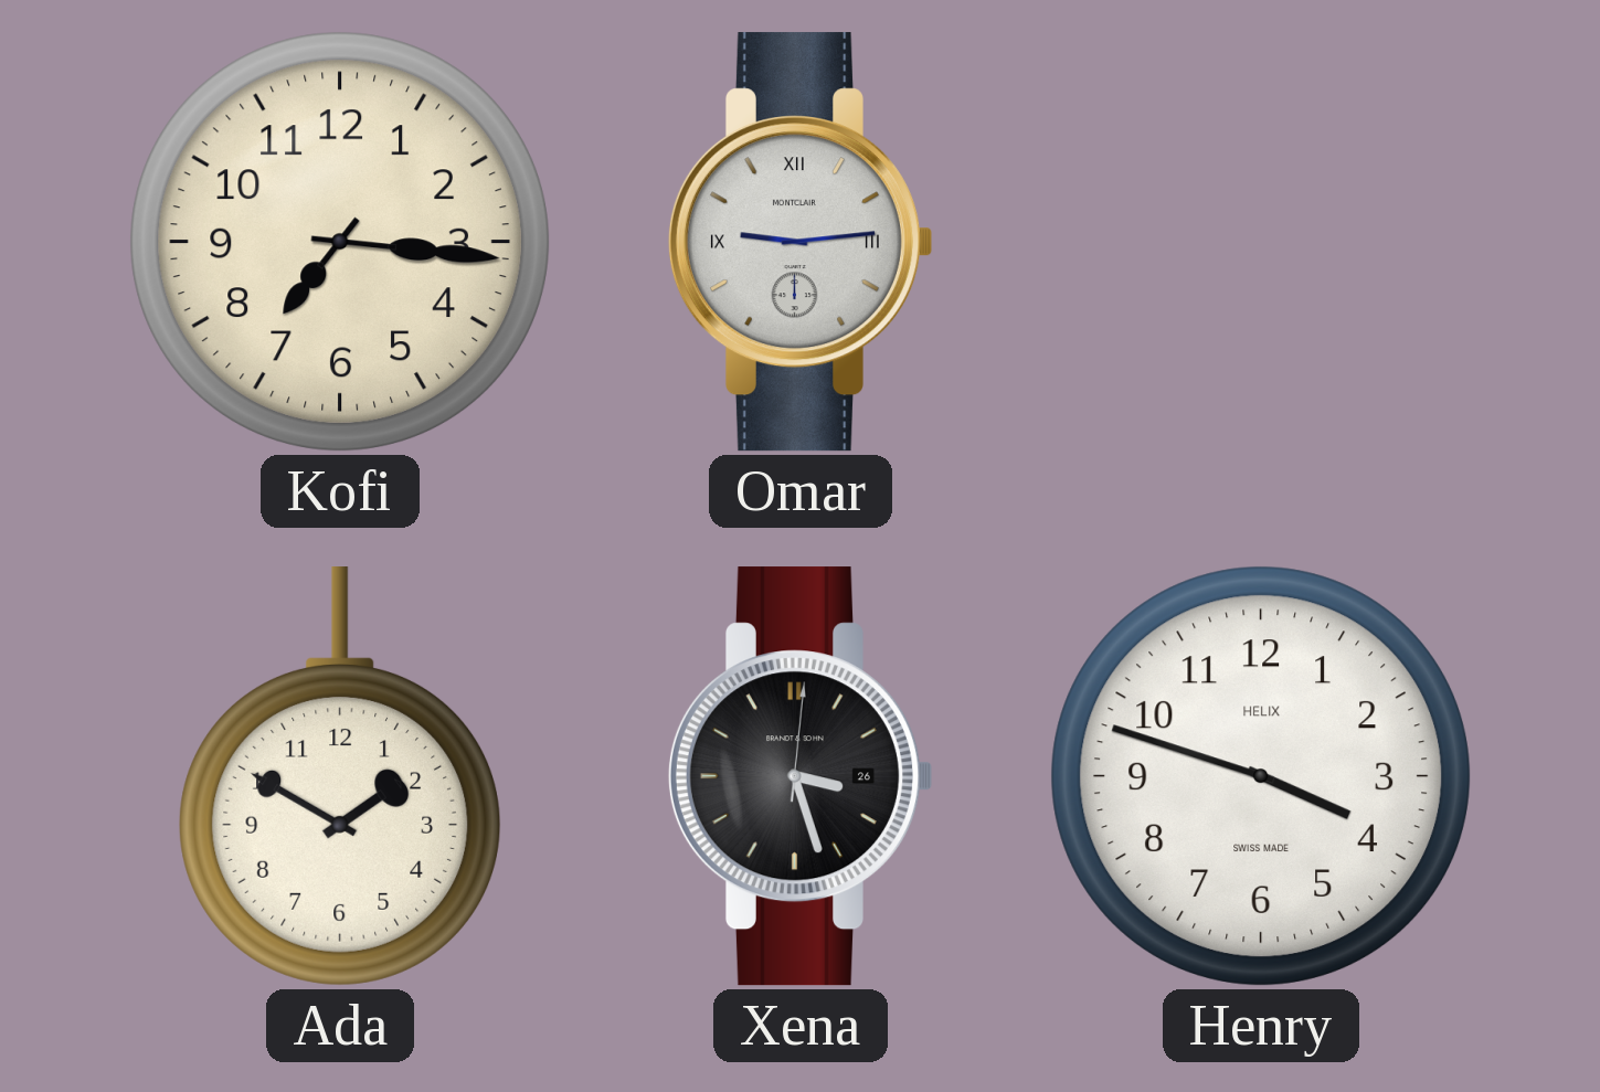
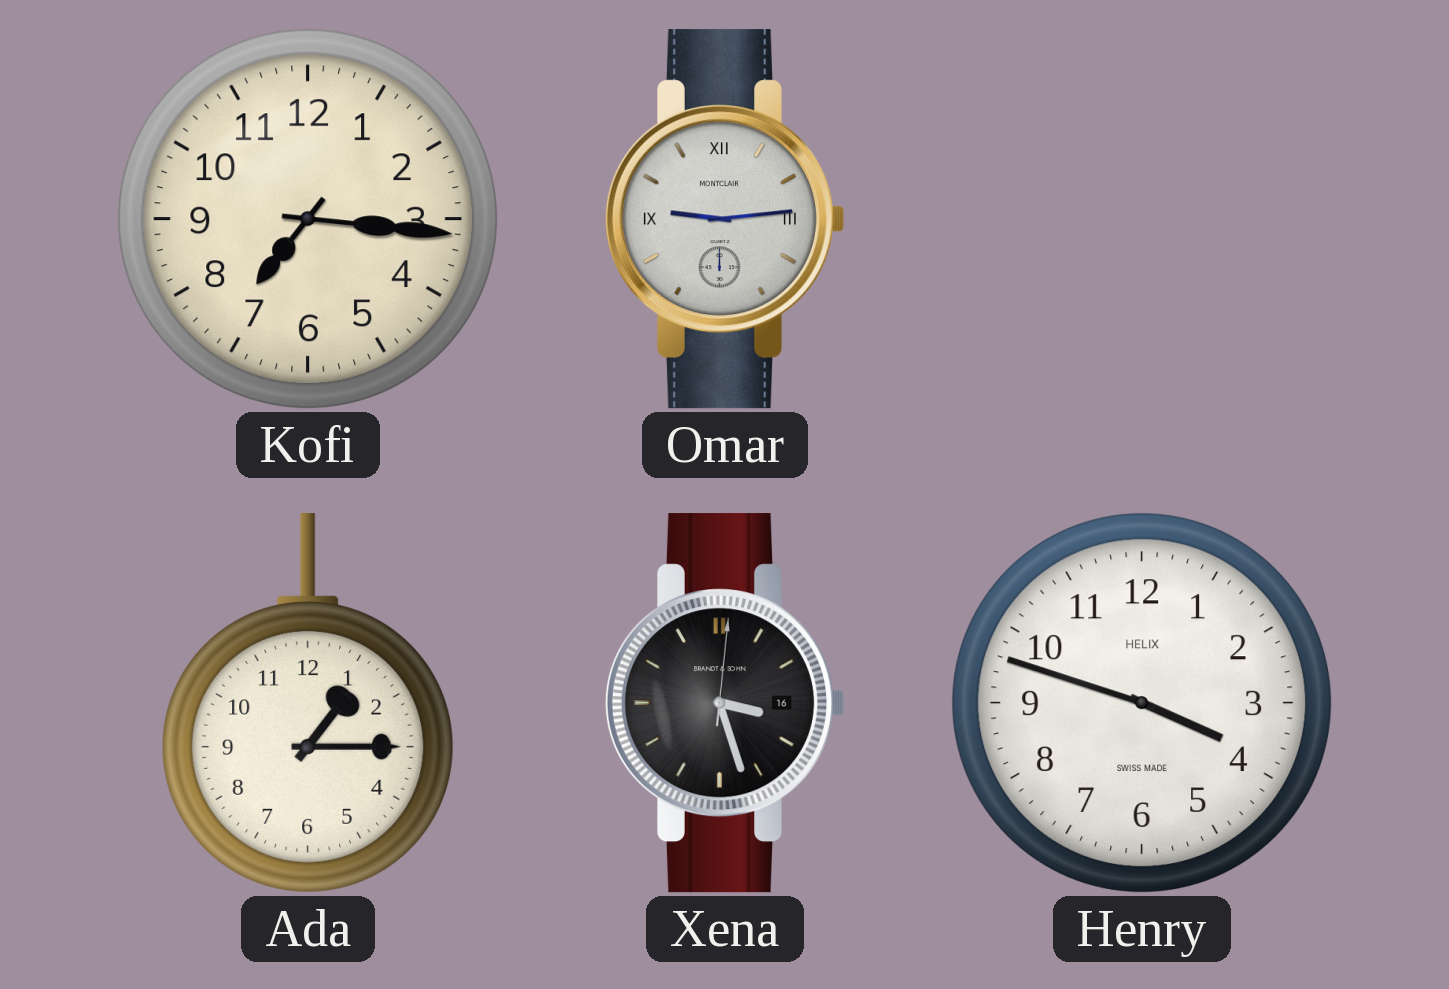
Ada: 1:50 -> 1:15 (307, 703)
Xena date: 26 -> 16 (724, 703)
